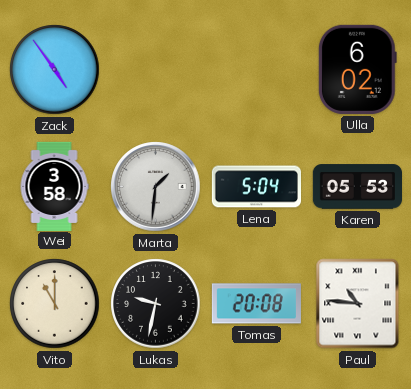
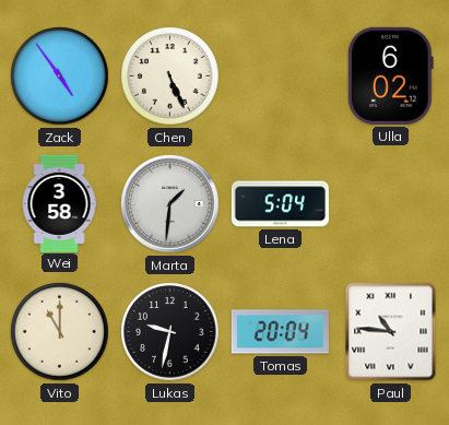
Chen: none -> 5:26 (170, 76)
Karen: 05:53 -> none (357, 187)
Tomas: 20:08 -> 20:04 (280, 332)
